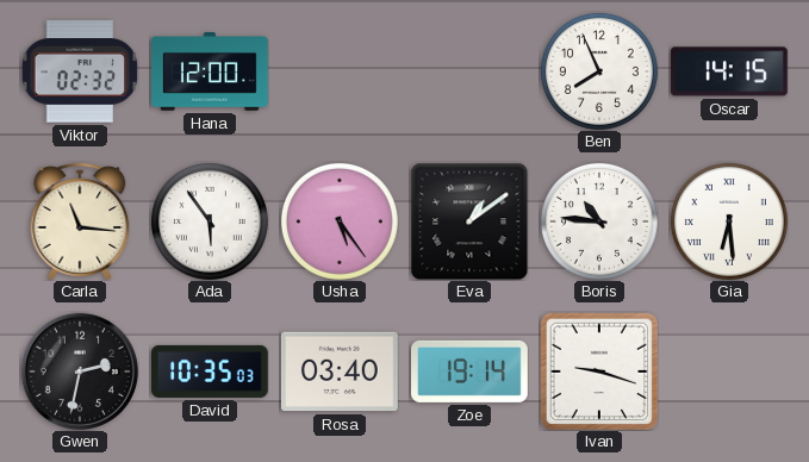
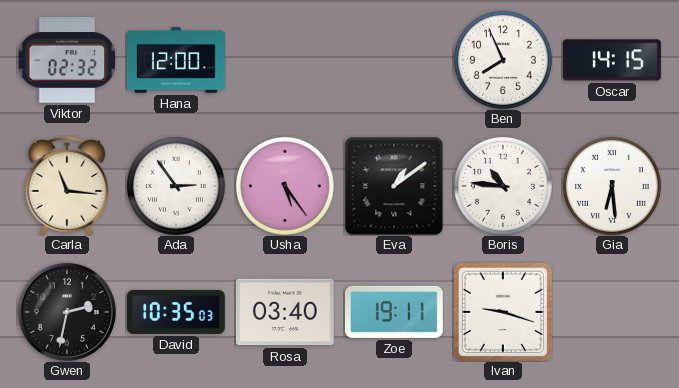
Ada: 5:54 -> 2:54 (176, 186)
Zoe: 19:14 -> 19:11 (395, 312)
